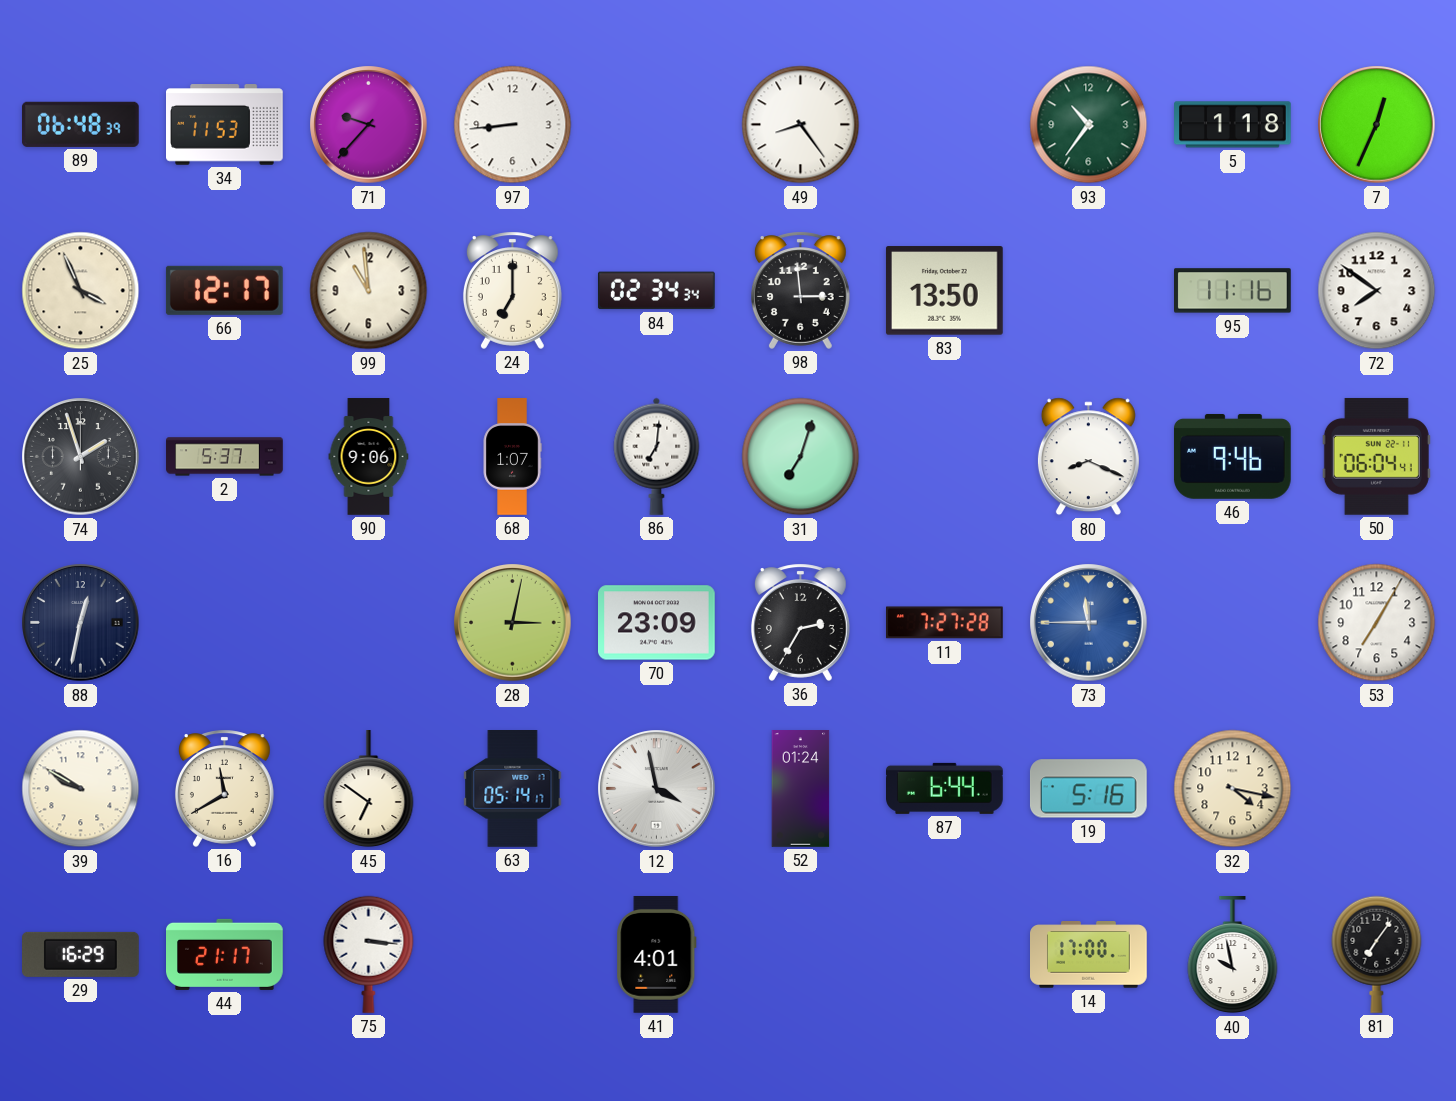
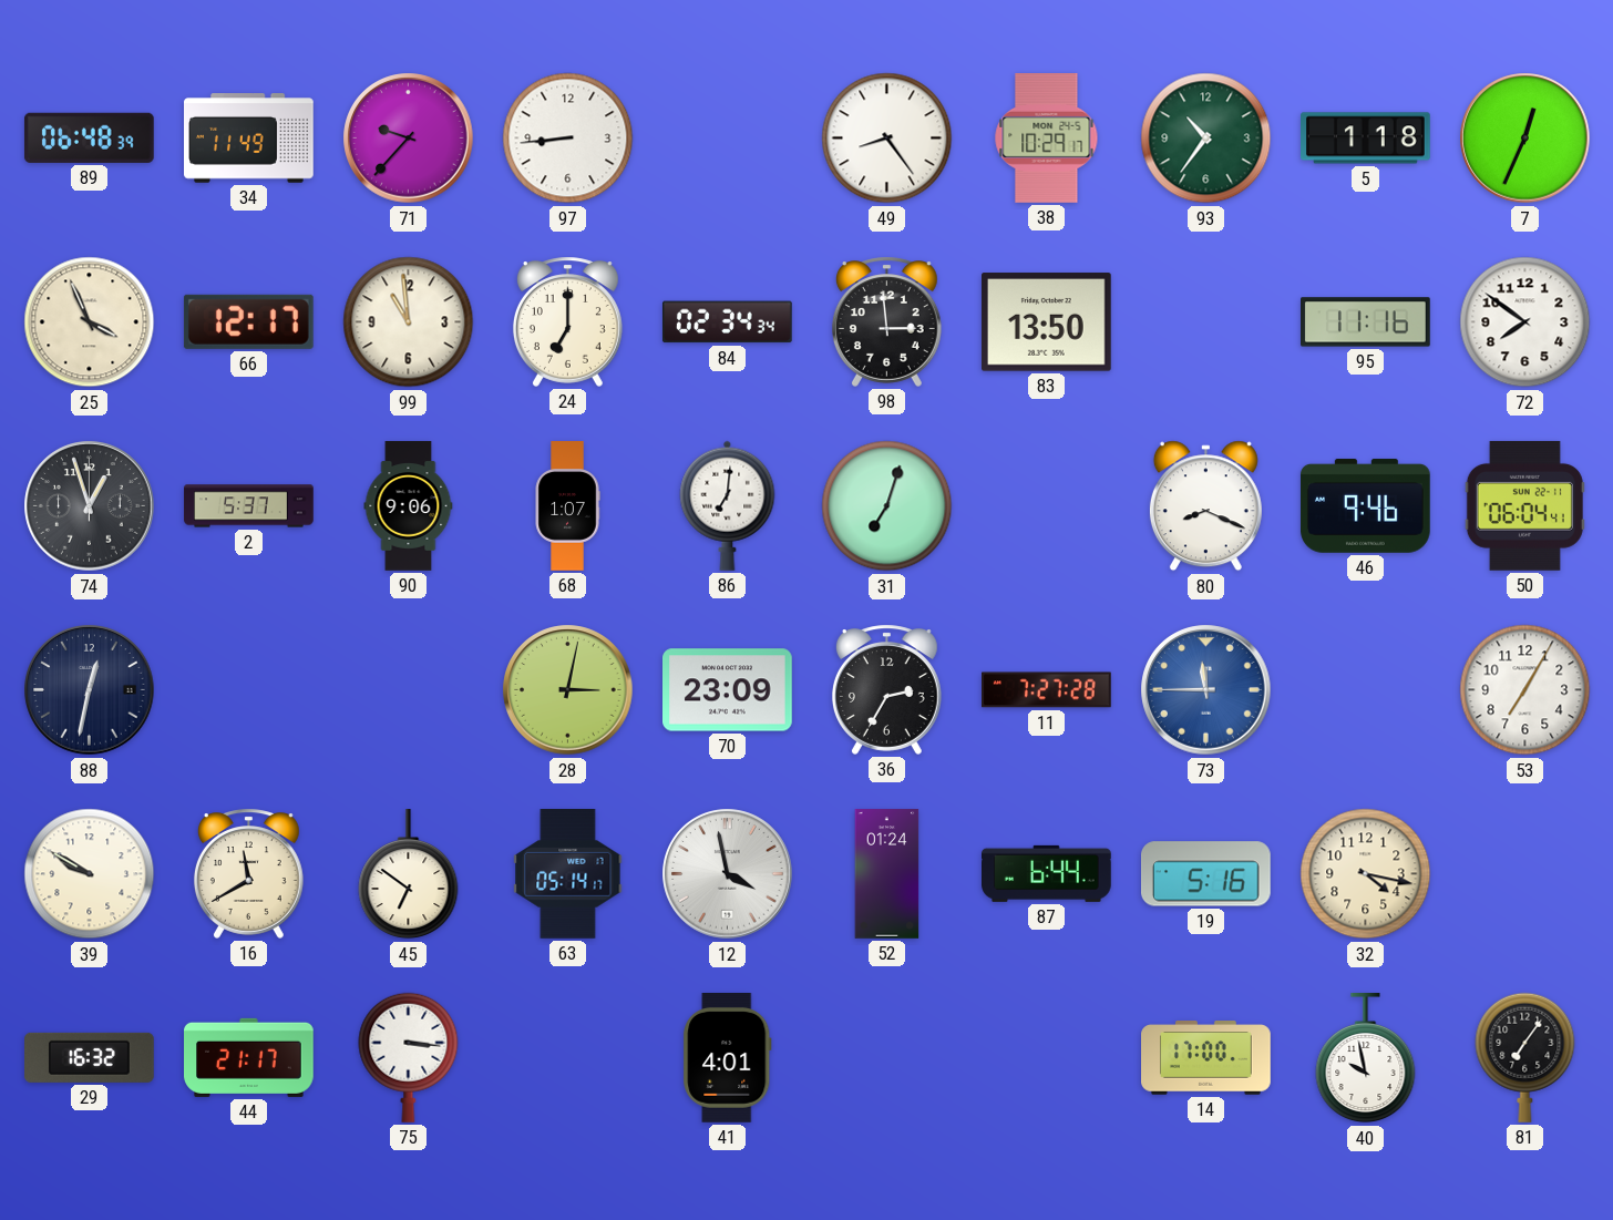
34: 11:53 -> 11:49 (249, 139)
38: none -> 10:29 (1047, 139)
74: 1:57 -> 12:57 (90, 506)
29: 16:29 -> 16:32 (90, 1057)
